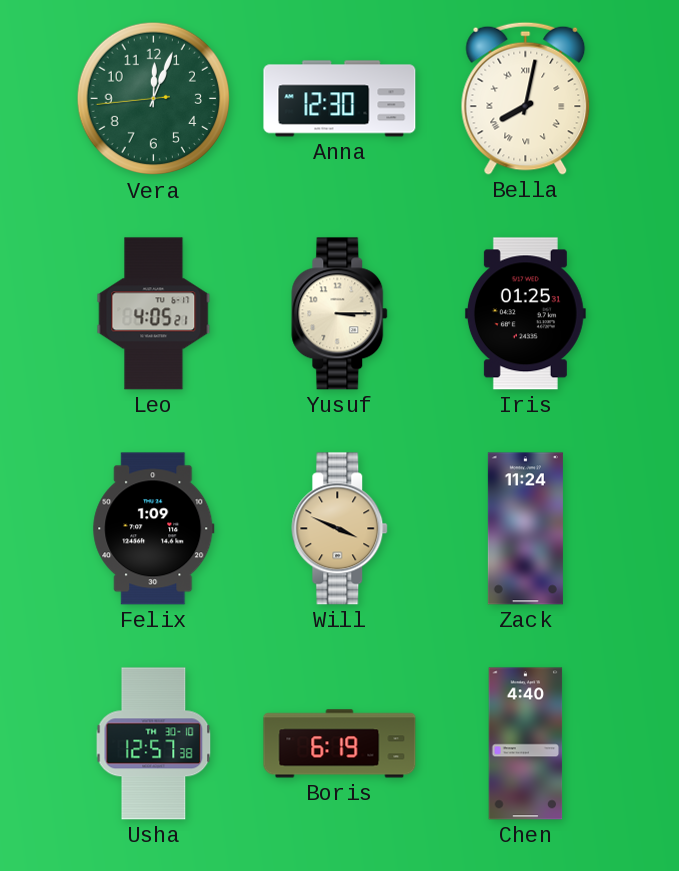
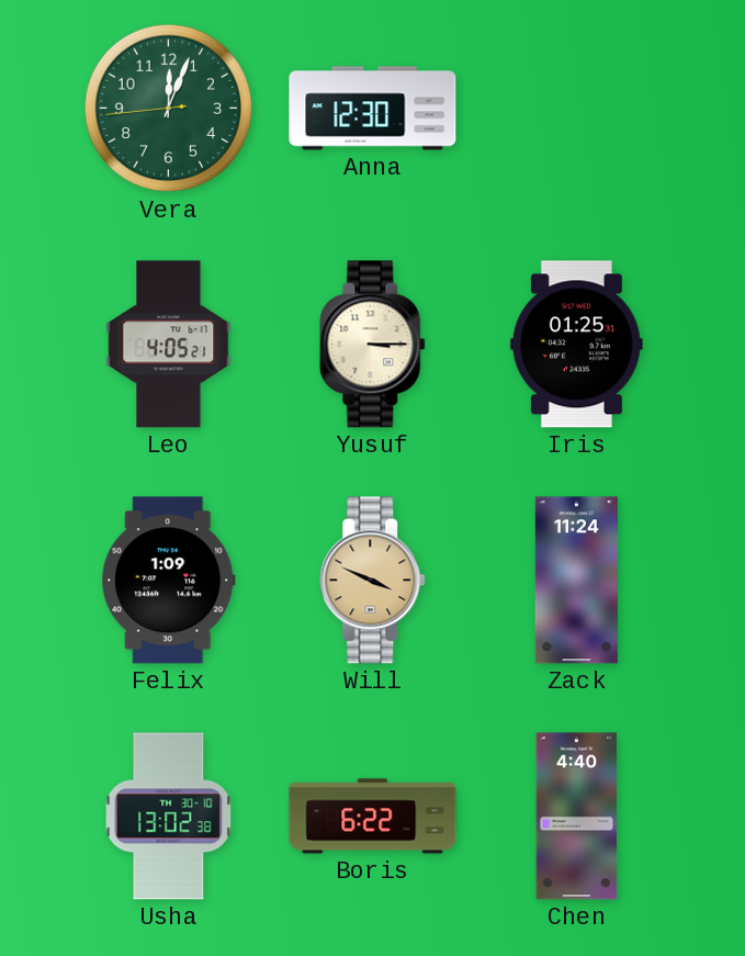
Bella: 8:02 -> none (526, 98)
Usha: 12:57 -> 13:02 (169, 817)
Boris: 6:19 -> 6:22 (373, 817)
